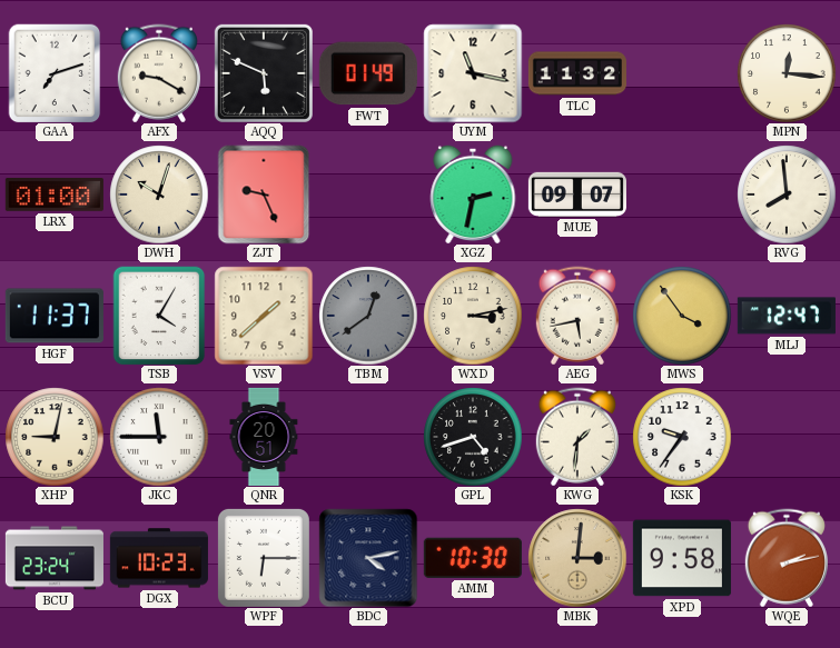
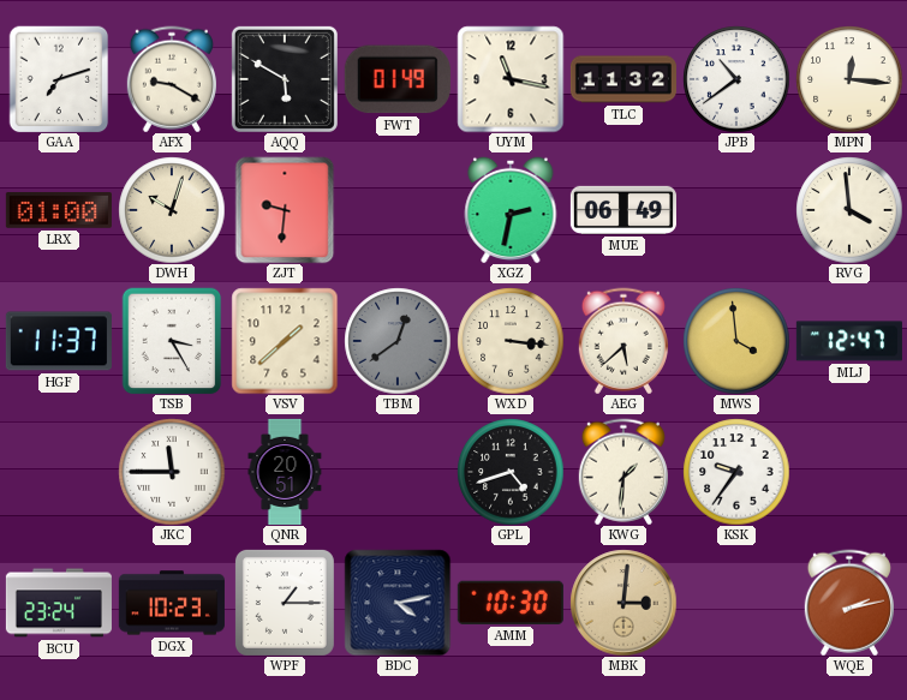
AQQ: 5:49 -> 5:50 (285, 79)
JPB: none -> 10:39 (736, 79)
ZJT: 9:26 -> 9:31 (285, 210)
MUE: 09:07 -> 06:49 (623, 210)
RVG: 7:59 -> 3:59 (849, 210)
TSB: 4:05 -> 3:25 (172, 341)
WXD: 3:13 -> 3:16 (511, 341)
AEG: 5:43 -> 5:38 (623, 341)
MWS: 3:54 -> 3:59 (736, 341)
XHP: 9:02 -> none (55, 437)
WPF: 6:15 -> 1:15 (285, 603)
XPD: 9:58 -> none (682, 558)
